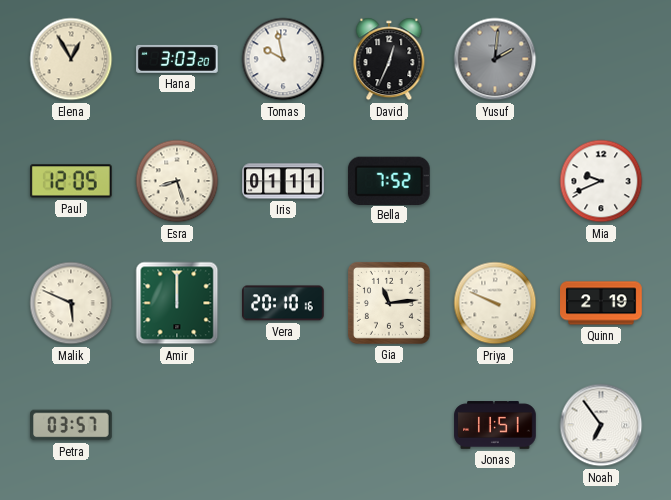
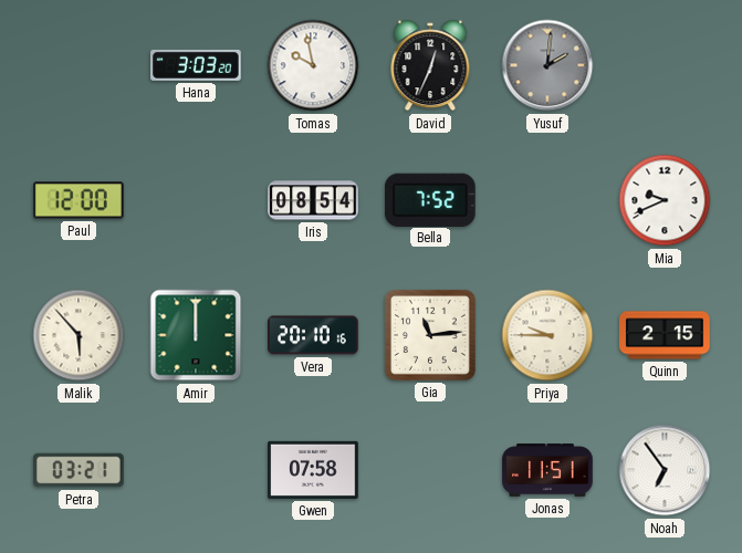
Elena: 12:55 -> none (71, 59)
Paul: 12:05 -> 12:00 (80, 200)
Esra: 8:27 -> none (177, 181)
Iris: 01:11 -> 08:54 (313, 200)
Malik: 5:49 -> 5:53 (79, 335)
Priya: 9:49 -> 9:45 (547, 335)
Quinn: 2:19 -> 2:15 (665, 335)
Petra: 03:57 -> 03:21 (79, 470)
Gwen: none -> 07:58 (313, 470)
